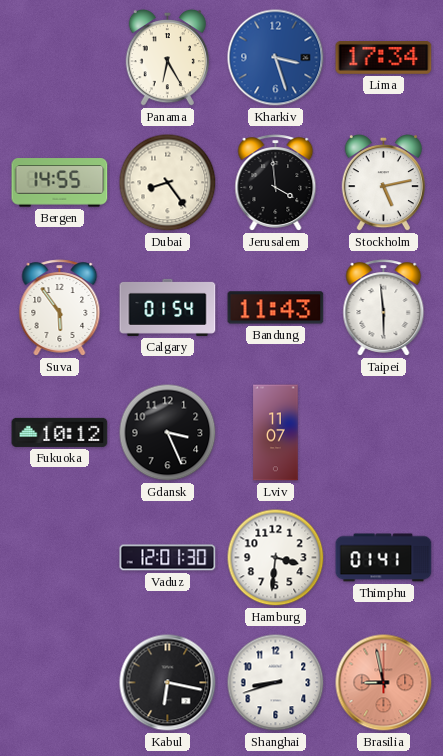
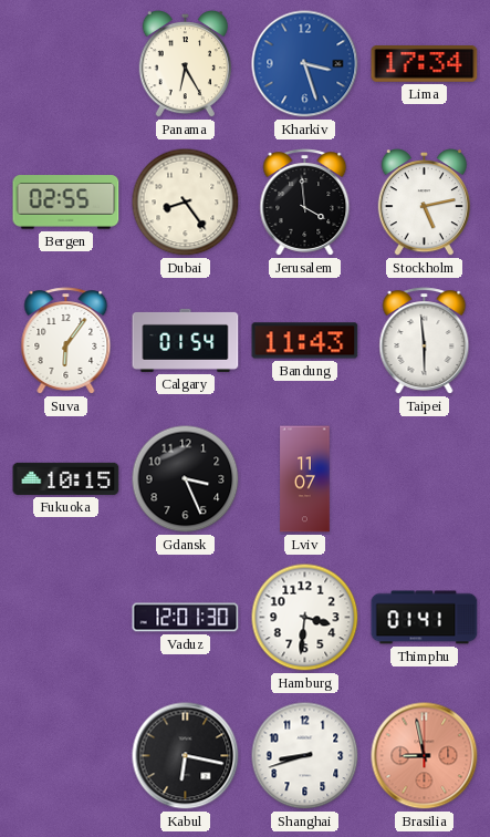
Bergen: 14:55 -> 02:55 (66, 203)
Suva: 5:54 -> 6:06 (66, 341)
Fukuoka: 10:12 -> 10:15 (66, 478)
